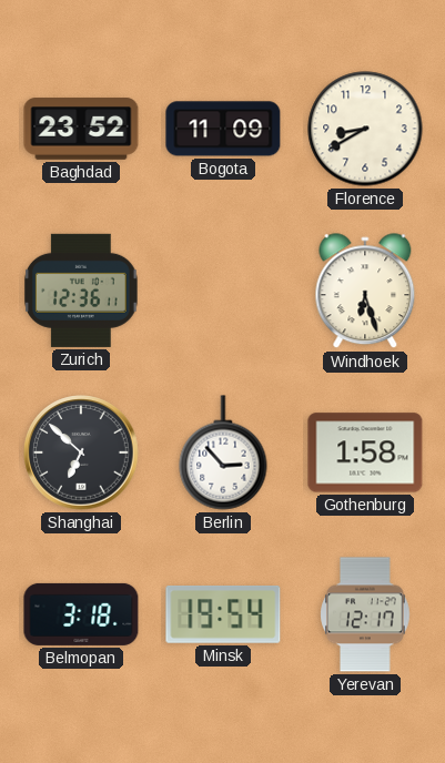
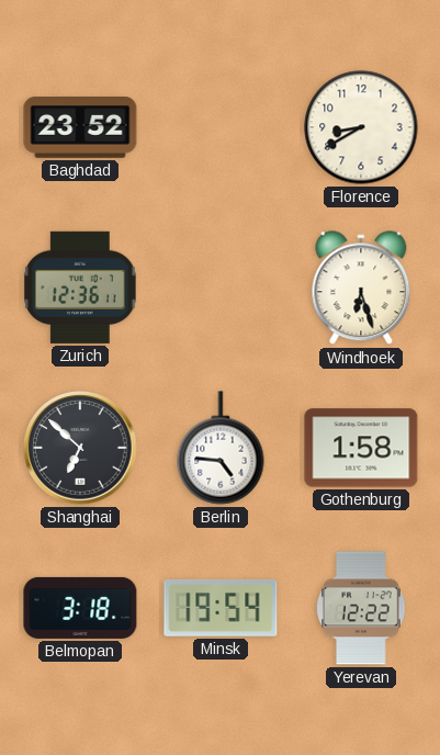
Bogota: 11:09 -> none (223, 129)
Berlin: 2:53 -> 4:46 (221, 448)
Yerevan: 12:17 -> 12:22 (361, 608)
